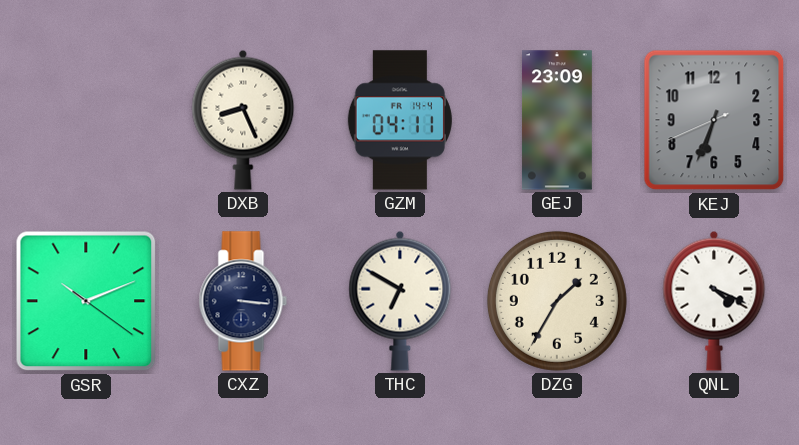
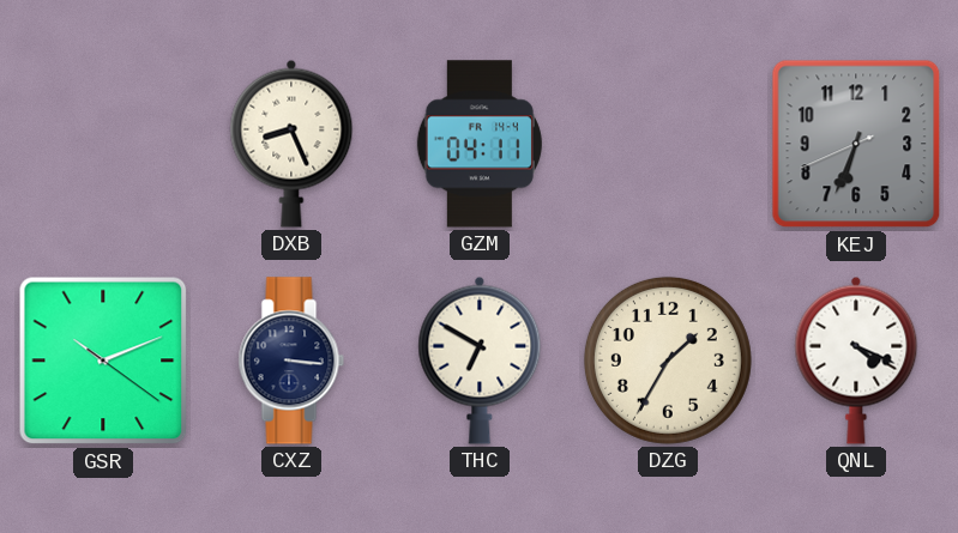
GEJ: 23:09 -> none (557, 120)
